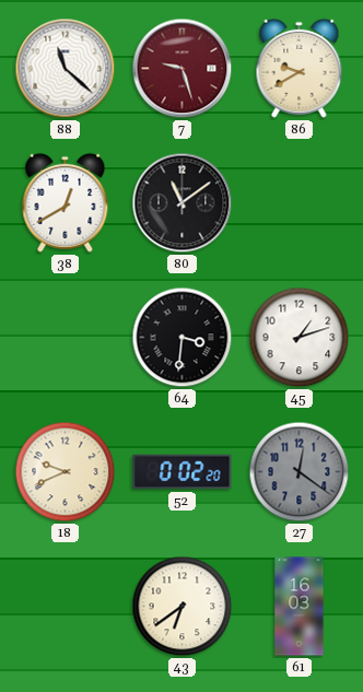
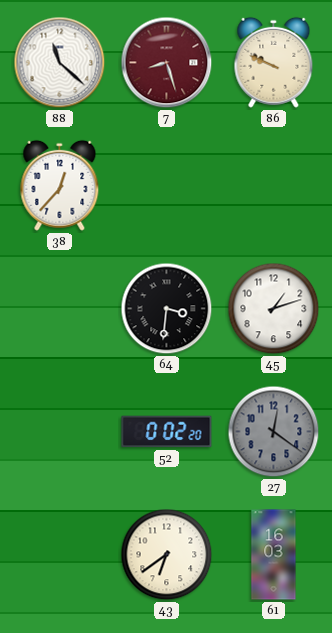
7: 9:27 -> 8:27 (167, 63)
86: 9:40 -> 9:49 (274, 62)
38: 12:40 -> 12:37 (60, 185)
80: 11:09 -> none (183, 203)
18: 9:41 -> none (66, 472)
